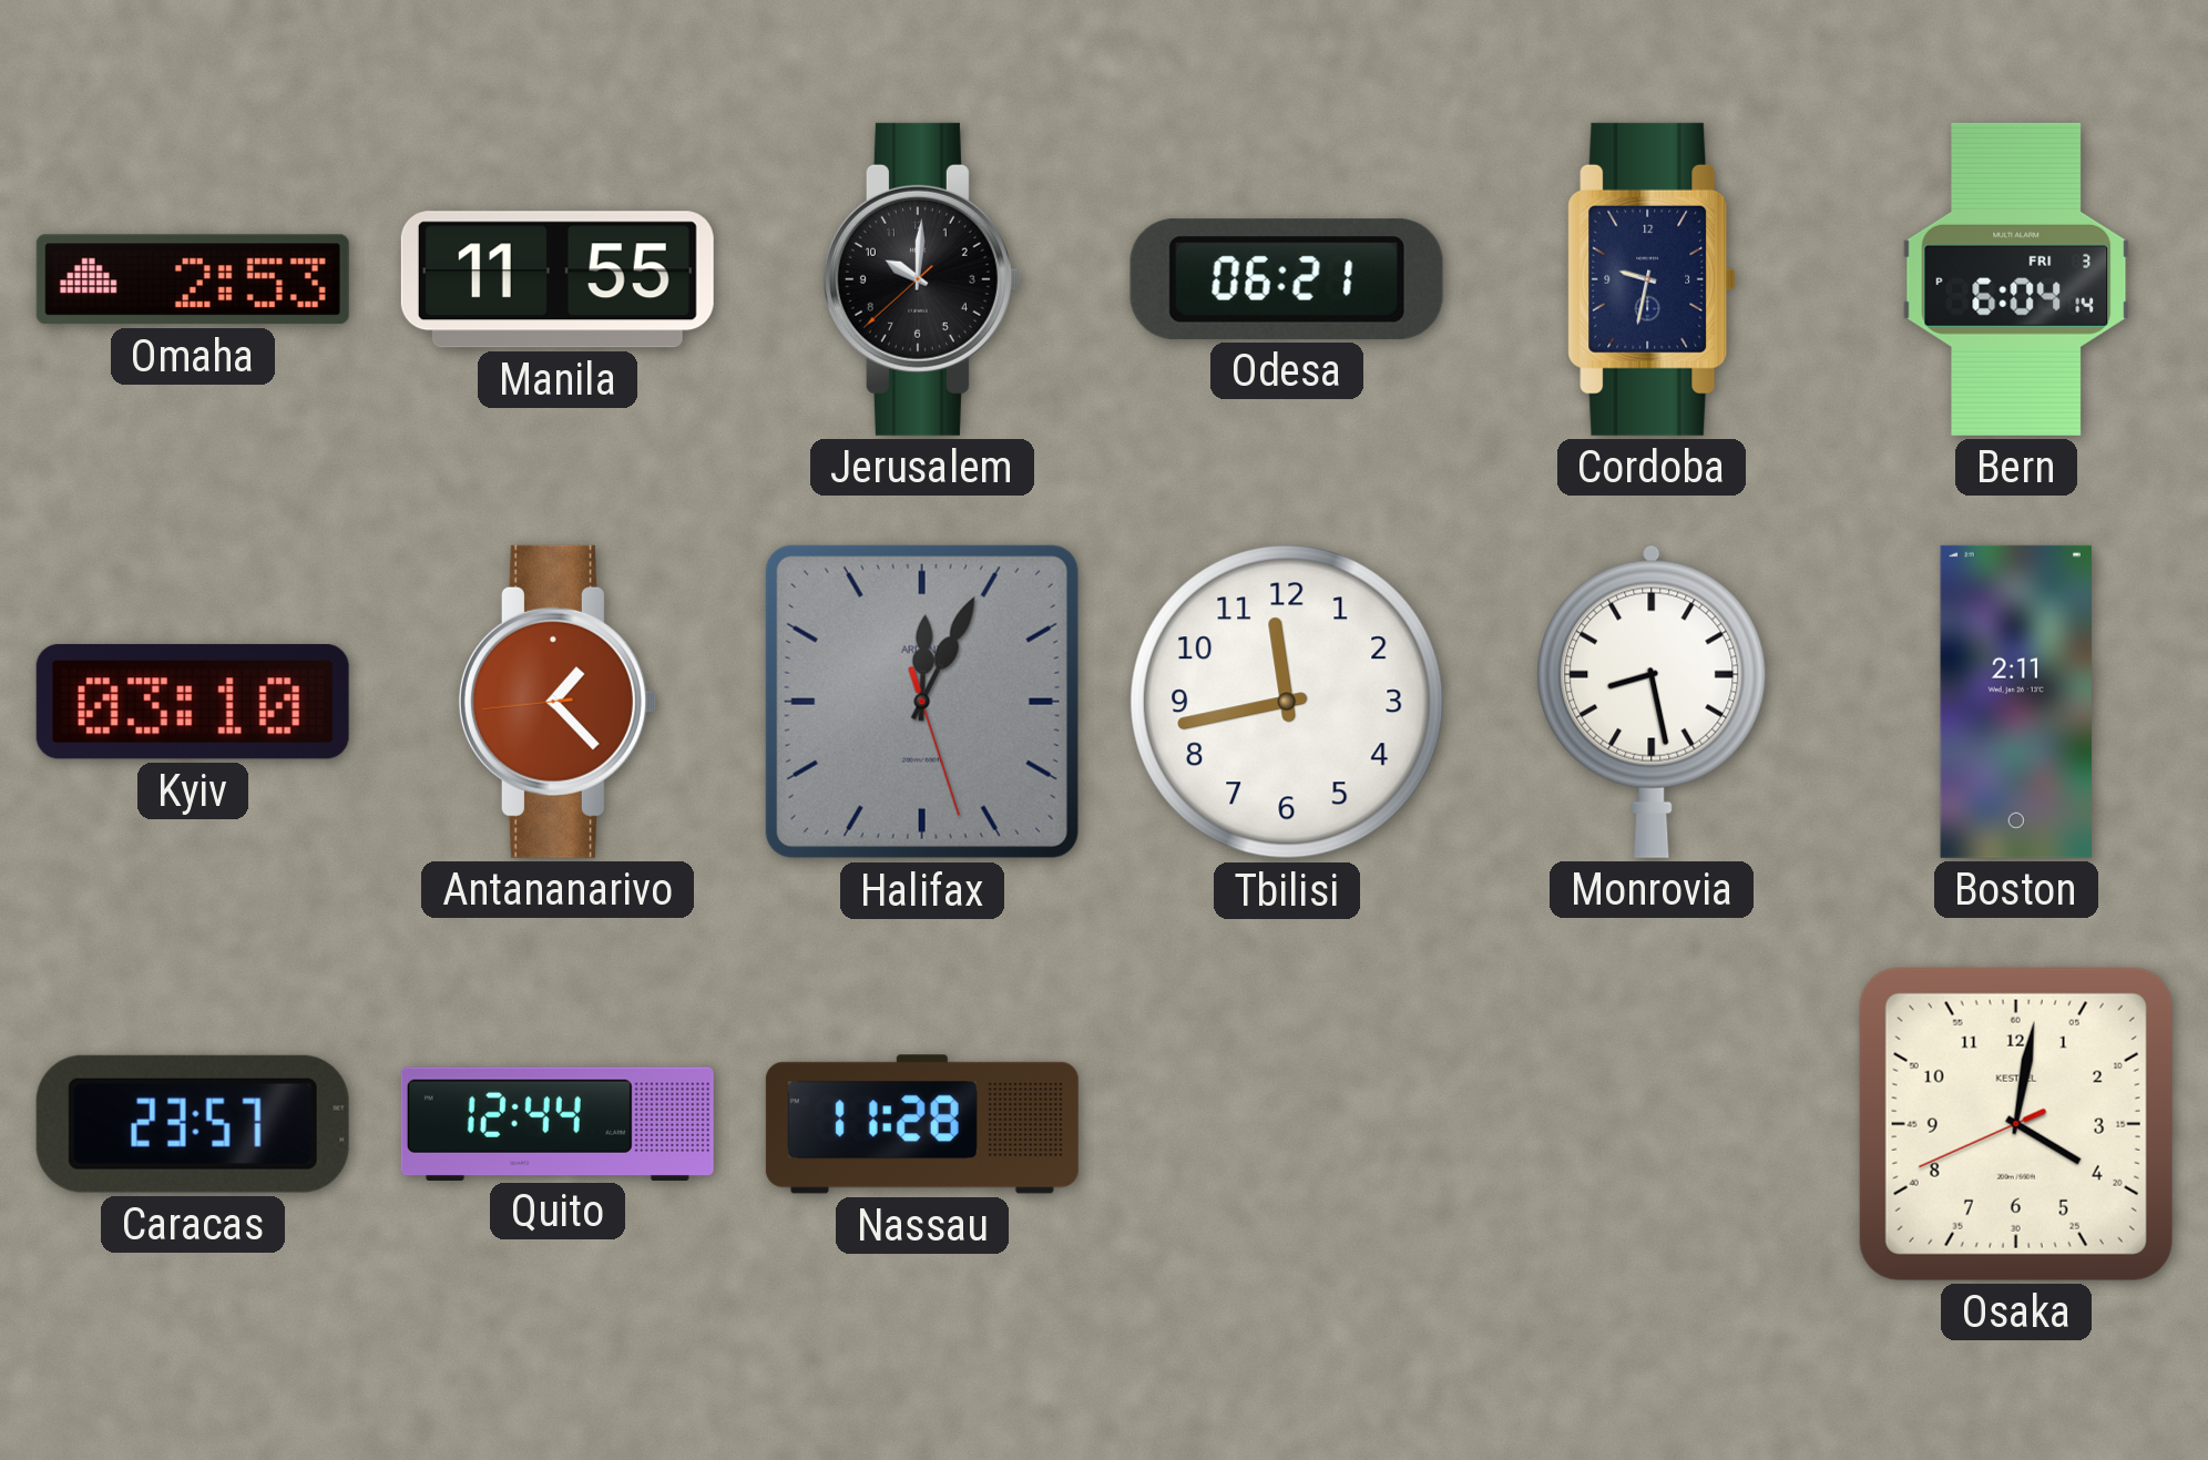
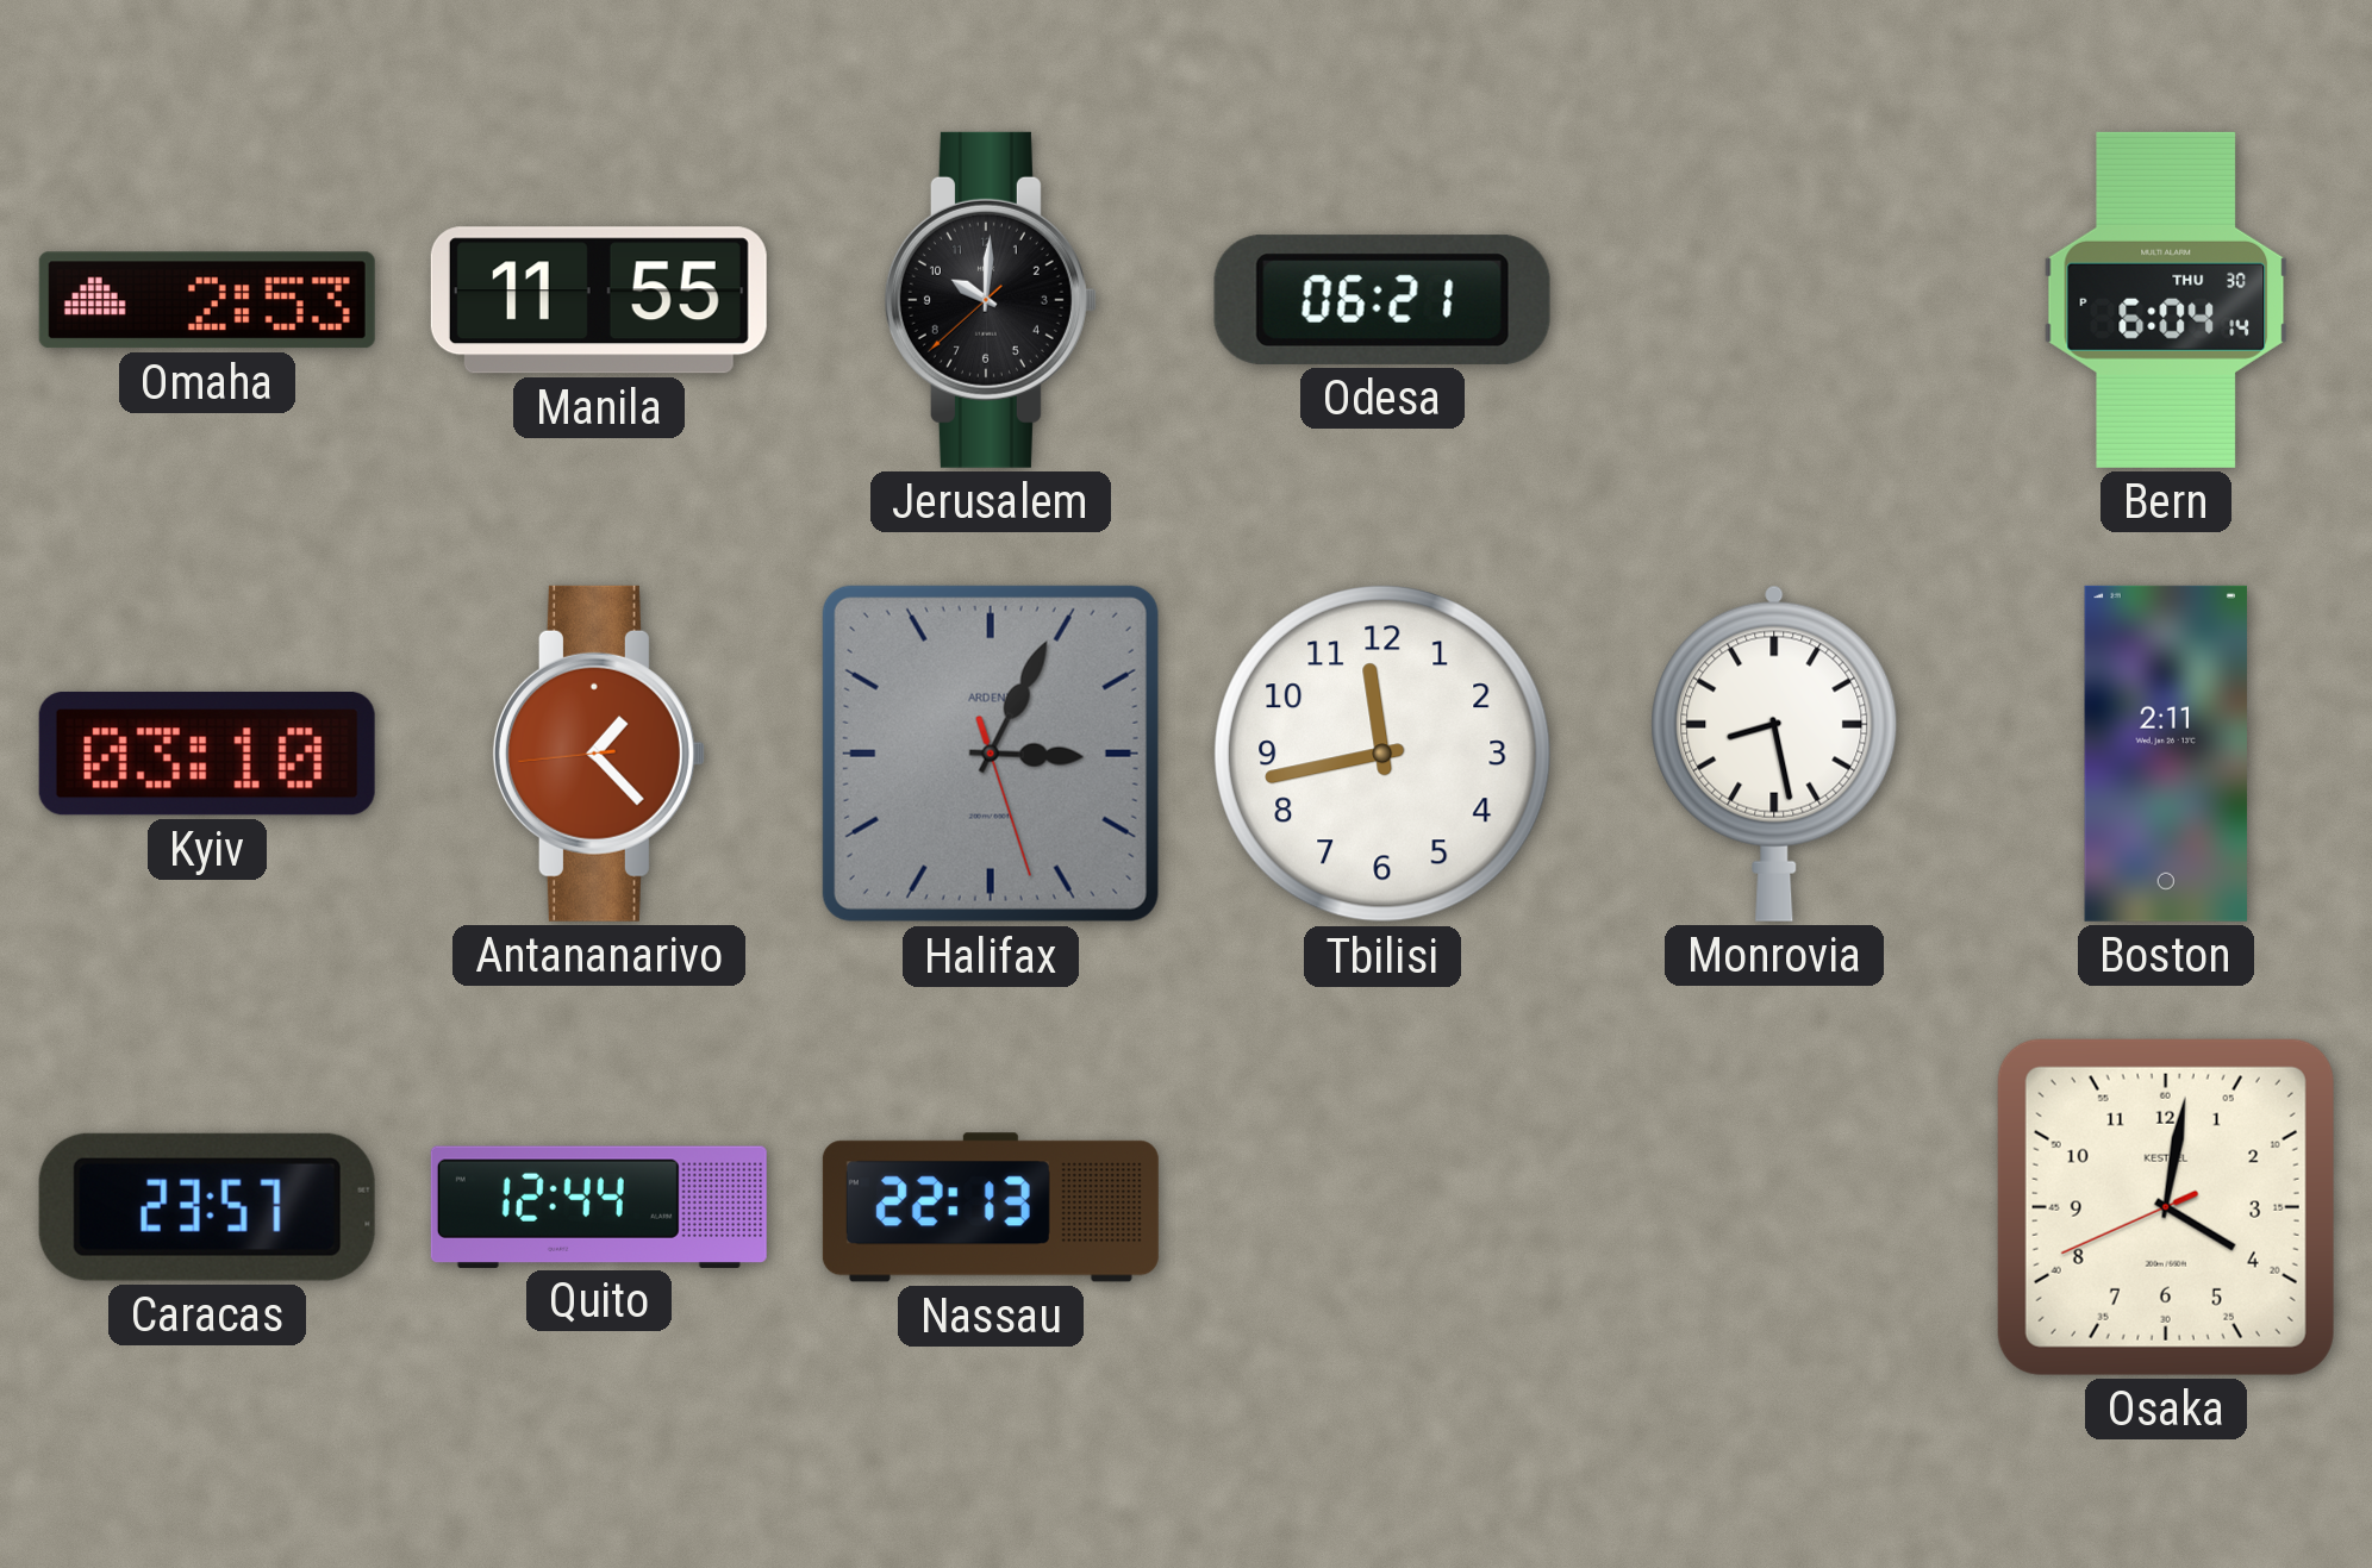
Cordoba: 9:32 -> none (1652, 279)
Bern date: FRI 3 -> THU 30 (2166, 300)
Halifax: 12:04 -> 3:04 (991, 754)
Nassau: 11:28 -> 22:13 (991, 1207)
